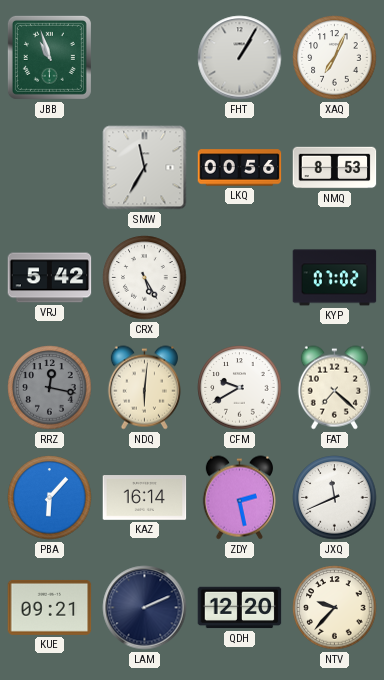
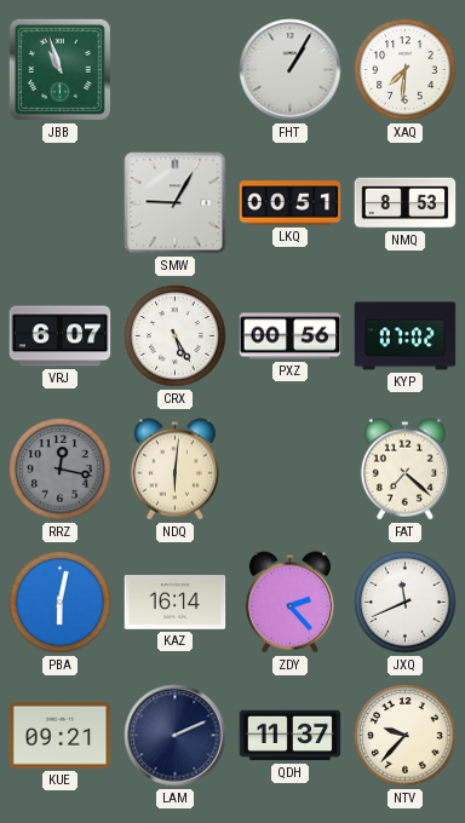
XAQ: 7:04 -> 7:31 (406, 70)
SMW: 11:35 -> 9:05 (176, 203)
LKQ: 00:56 -> 00:51 (291, 203)
VRJ: 5:42 -> 6:07 (61, 336)
PXZ: none -> 00:56 (291, 336)
CFM: 9:40 -> none (240, 388)
PBA: 6:07 -> 6:02 (61, 603)
ZDY: 2:28 -> 2:23 (289, 603)
QDH: 12:20 -> 11:37 (291, 736)
